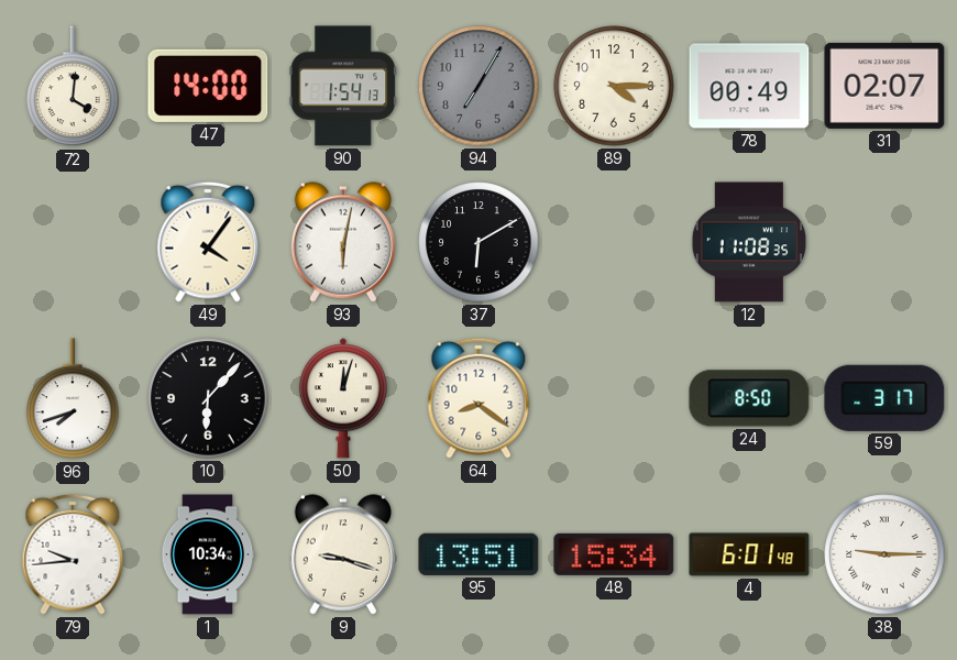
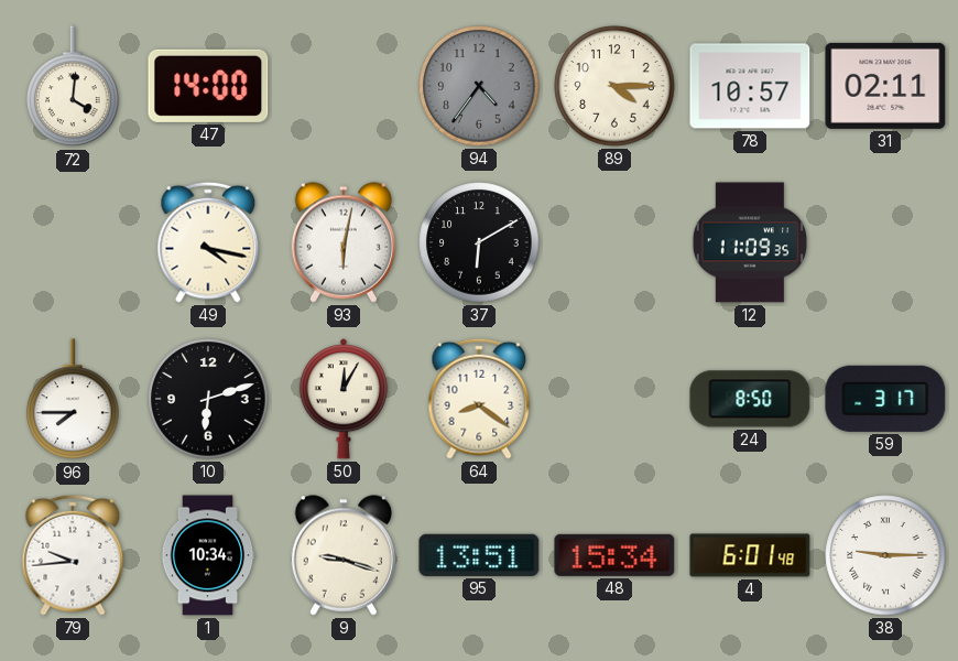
90: 1:54 -> none (342, 86)
94: 7:05 -> 4:36 (479, 86)
78: 00:49 -> 10:57 (750, 86)
31: 02:07 -> 02:11 (885, 86)
49: 4:06 -> 4:17 (208, 242)
12: 11:08 -> 11:09 (749, 242)
96: 7:42 -> 7:45 (73, 400)
10: 6:07 -> 6:12 (208, 399)
50: 12:03 -> 12:05 (344, 399)
